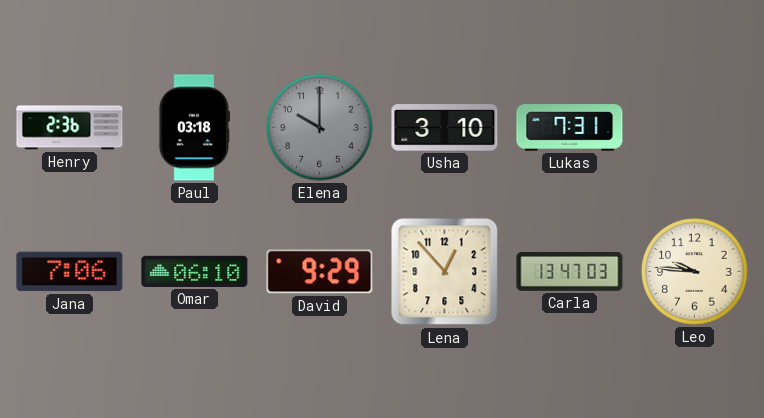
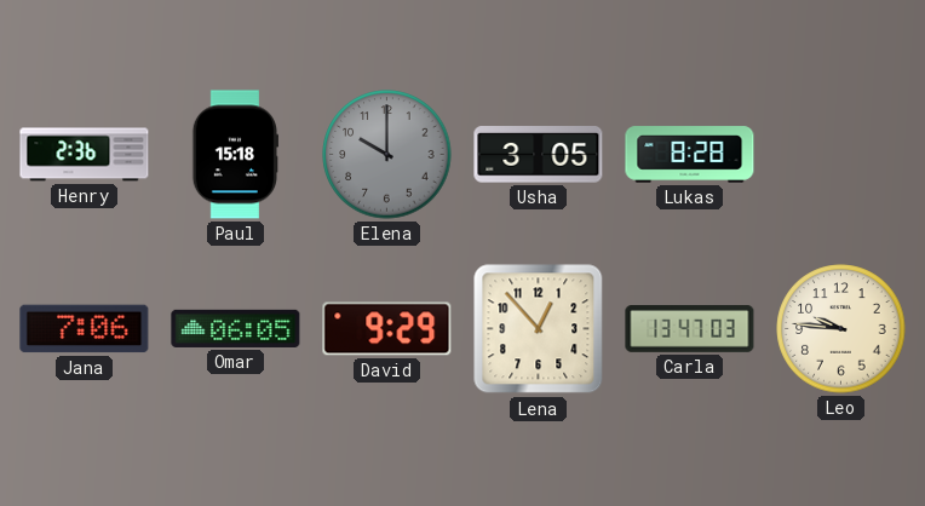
Paul: 03:18 -> 15:18 (235, 155)
Usha: 3:10 -> 3:05 (539, 155)
Lukas: 7:31 -> 8:28 (690, 155)
Omar: 06:10 -> 06:05 (236, 328)
